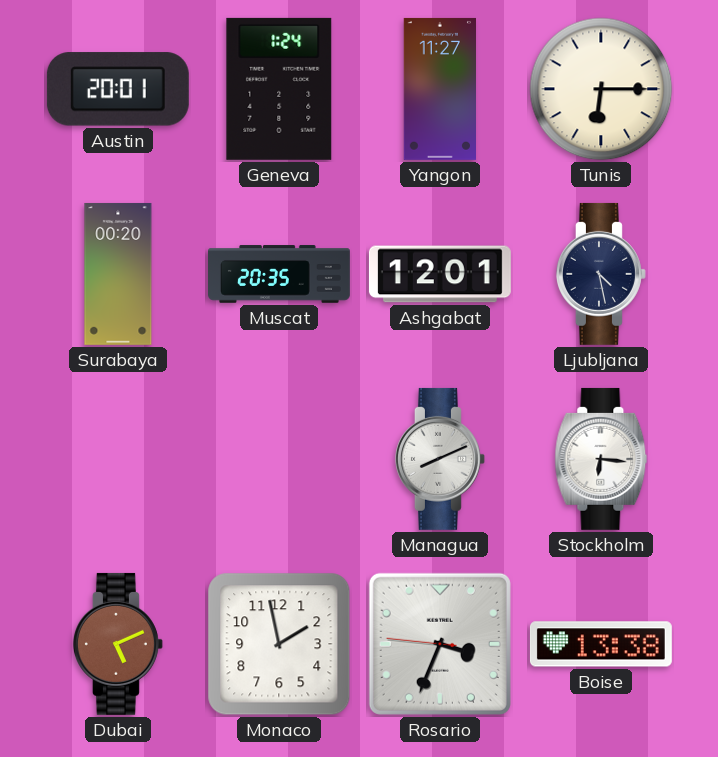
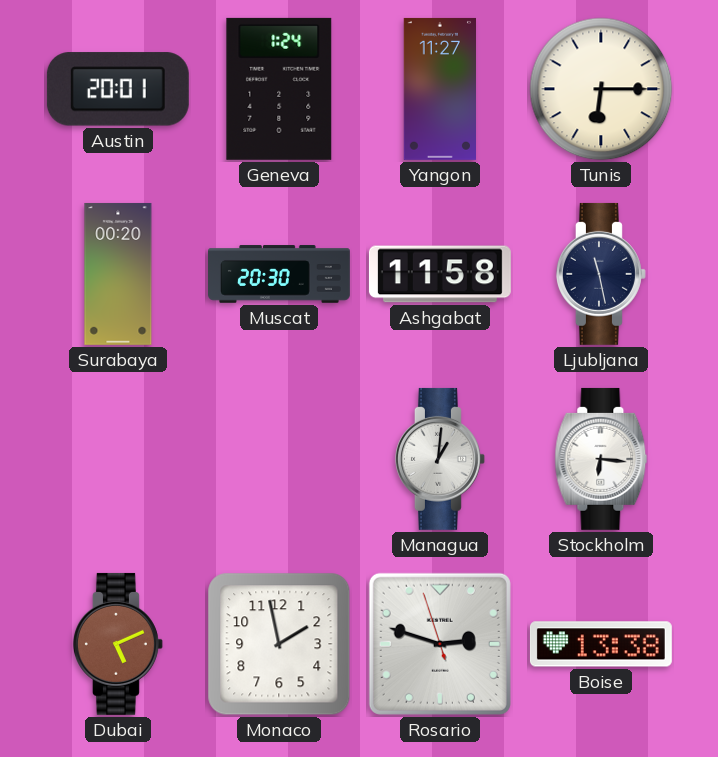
Muscat: 20:35 -> 20:30 (280, 274)
Ashgabat: 12:01 -> 11:58 (440, 274)
Ljubljana: 4:28 -> 11:28 (601, 274)
Managua: 8:11 -> 1:01 (440, 459)
Rosario: 3:33 -> 2:47 (440, 644)
